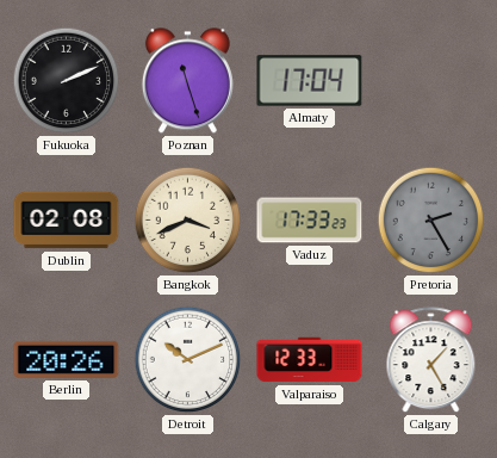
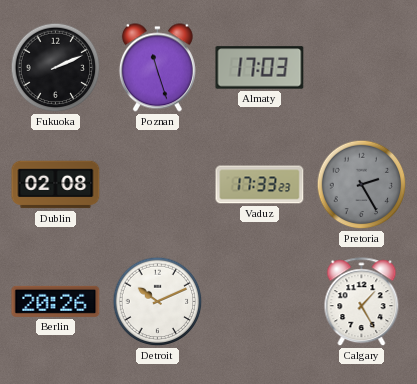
Almaty: 17:04 -> 17:03 (260, 68)
Bangkok: 3:41 -> none (188, 221)
Valparaiso: 12:33 -> none (310, 360)
